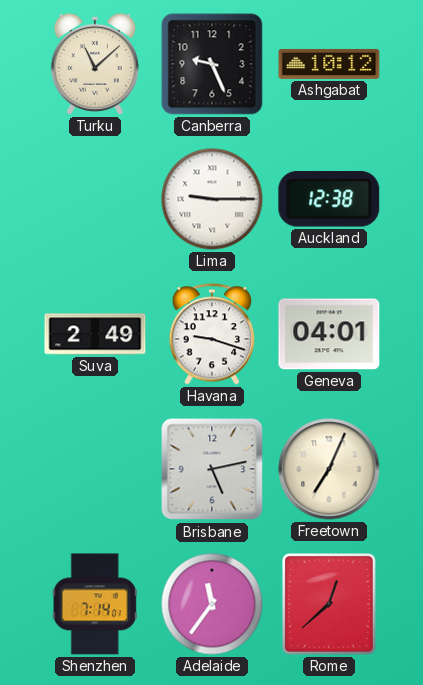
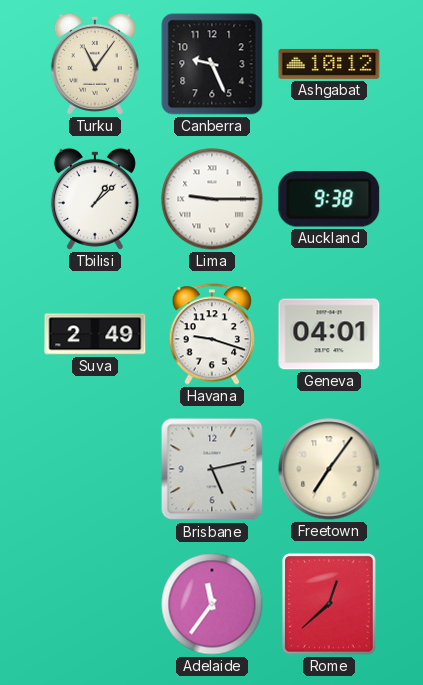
Turku: 11:08 -> 11:06 (95, 64)
Tbilisi: none -> 1:08 (95, 199)
Auckland: 12:38 -> 9:38 (329, 199)
Freetown: 7:04 -> 7:06 (329, 469)
Shenzhen: 7:14 -> none (95, 604)
